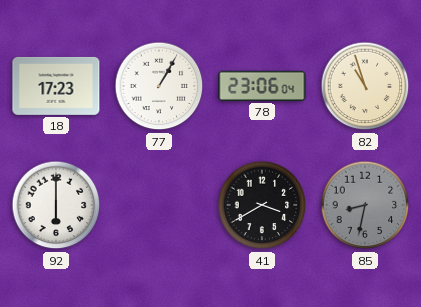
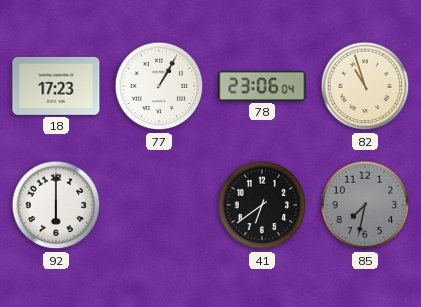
41: 3:40 -> 6:39 (262, 205)
85: 8:32 -> 7:32 (365, 205)
